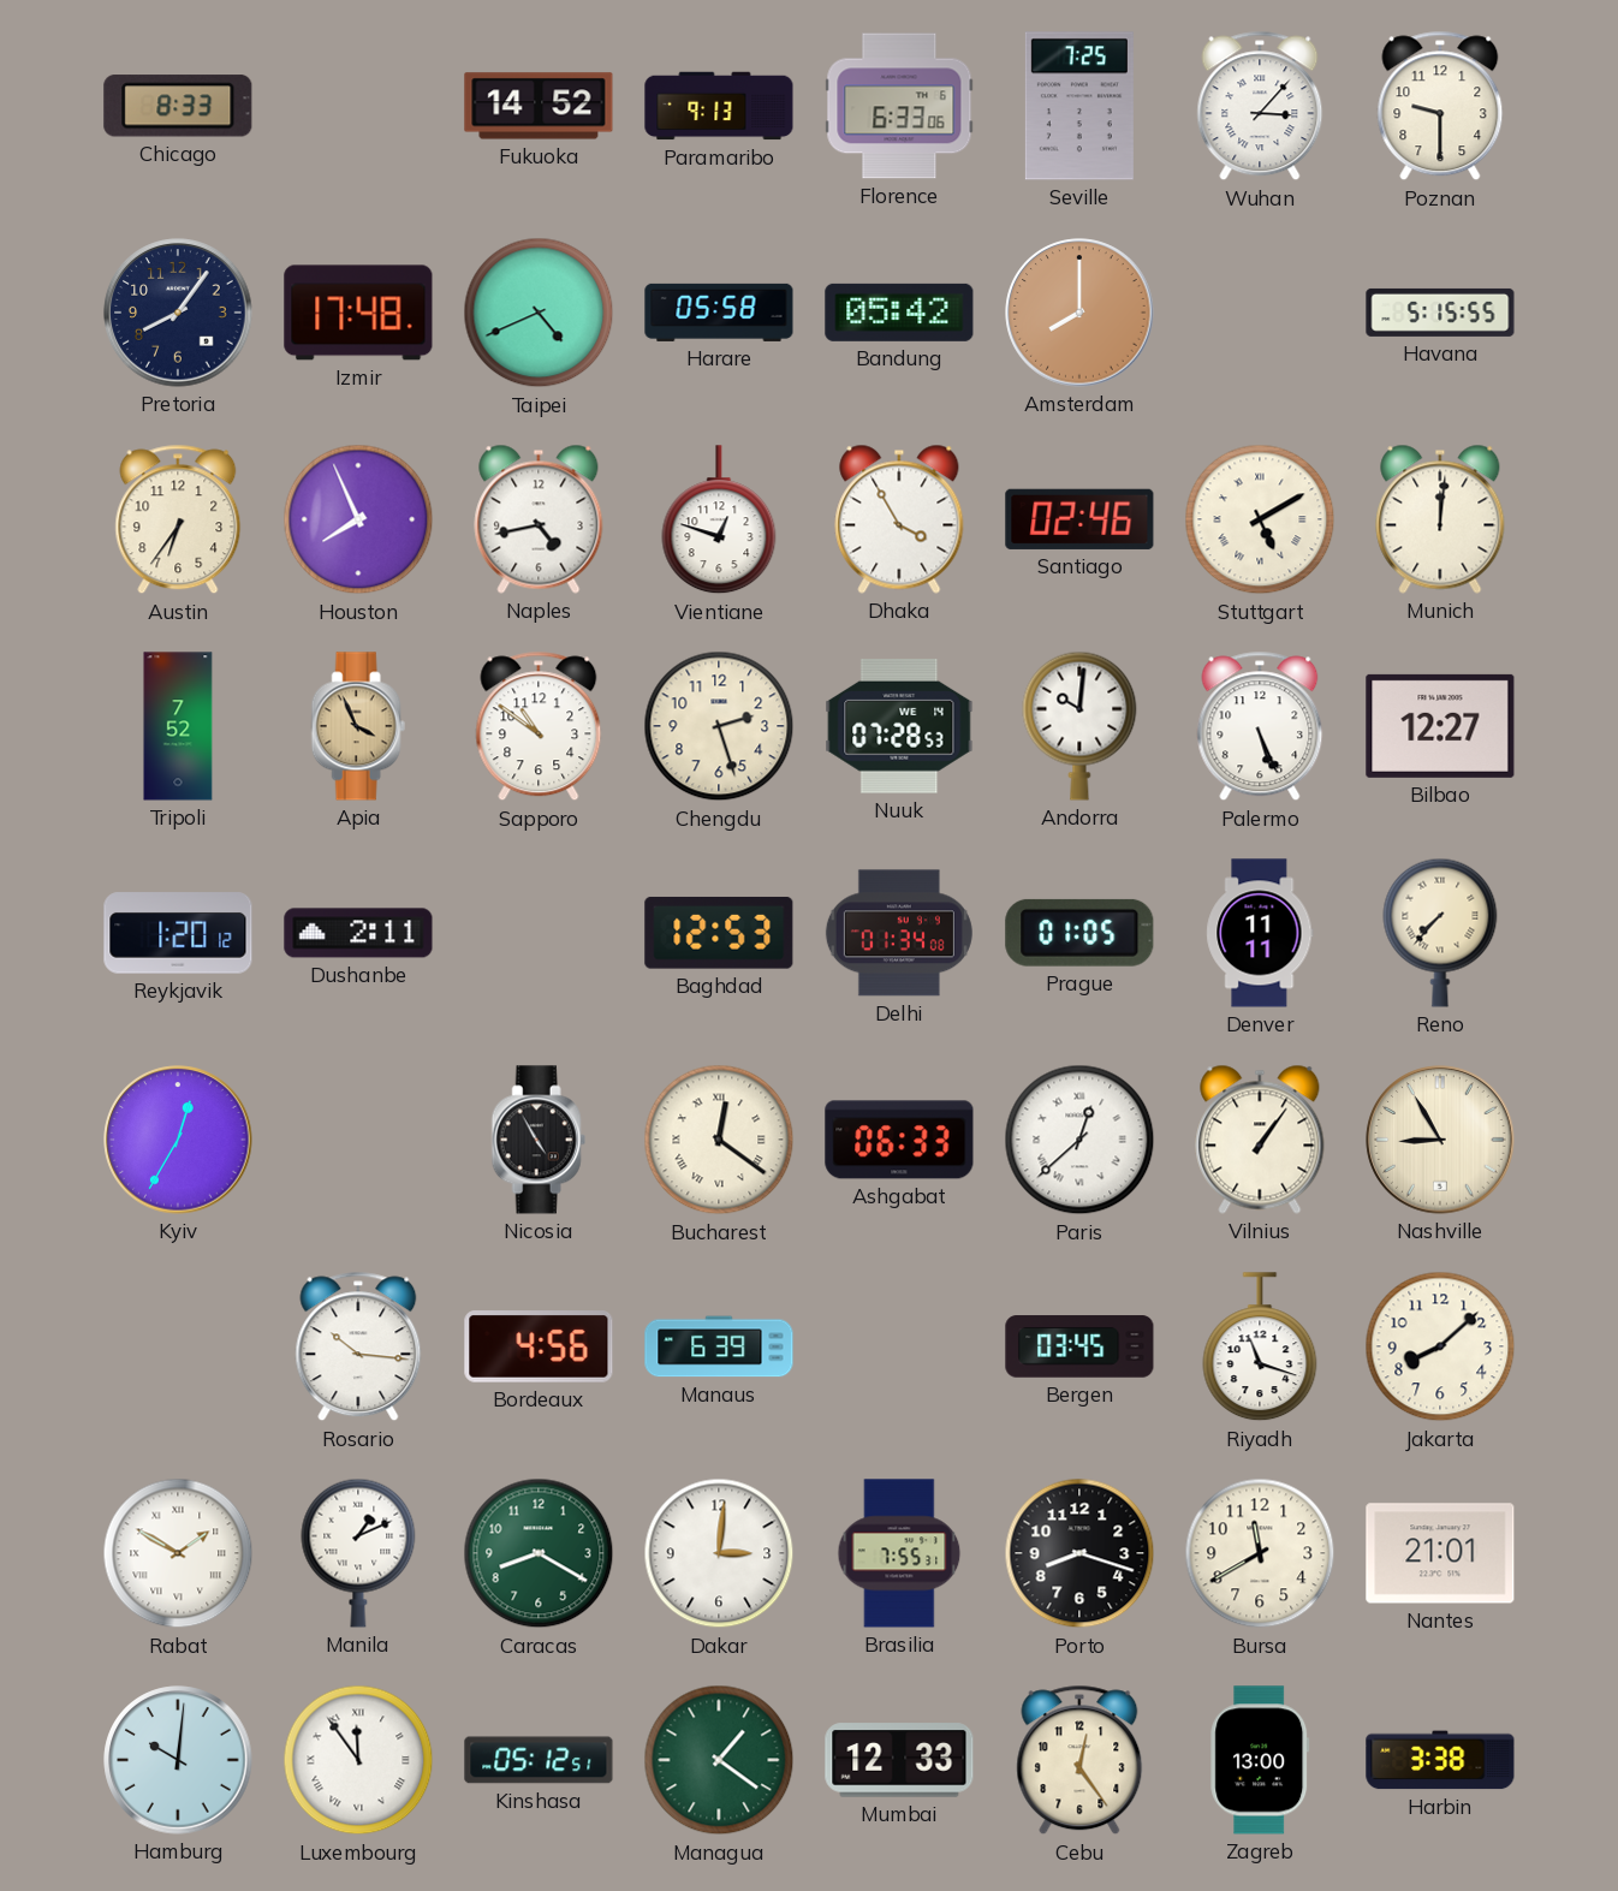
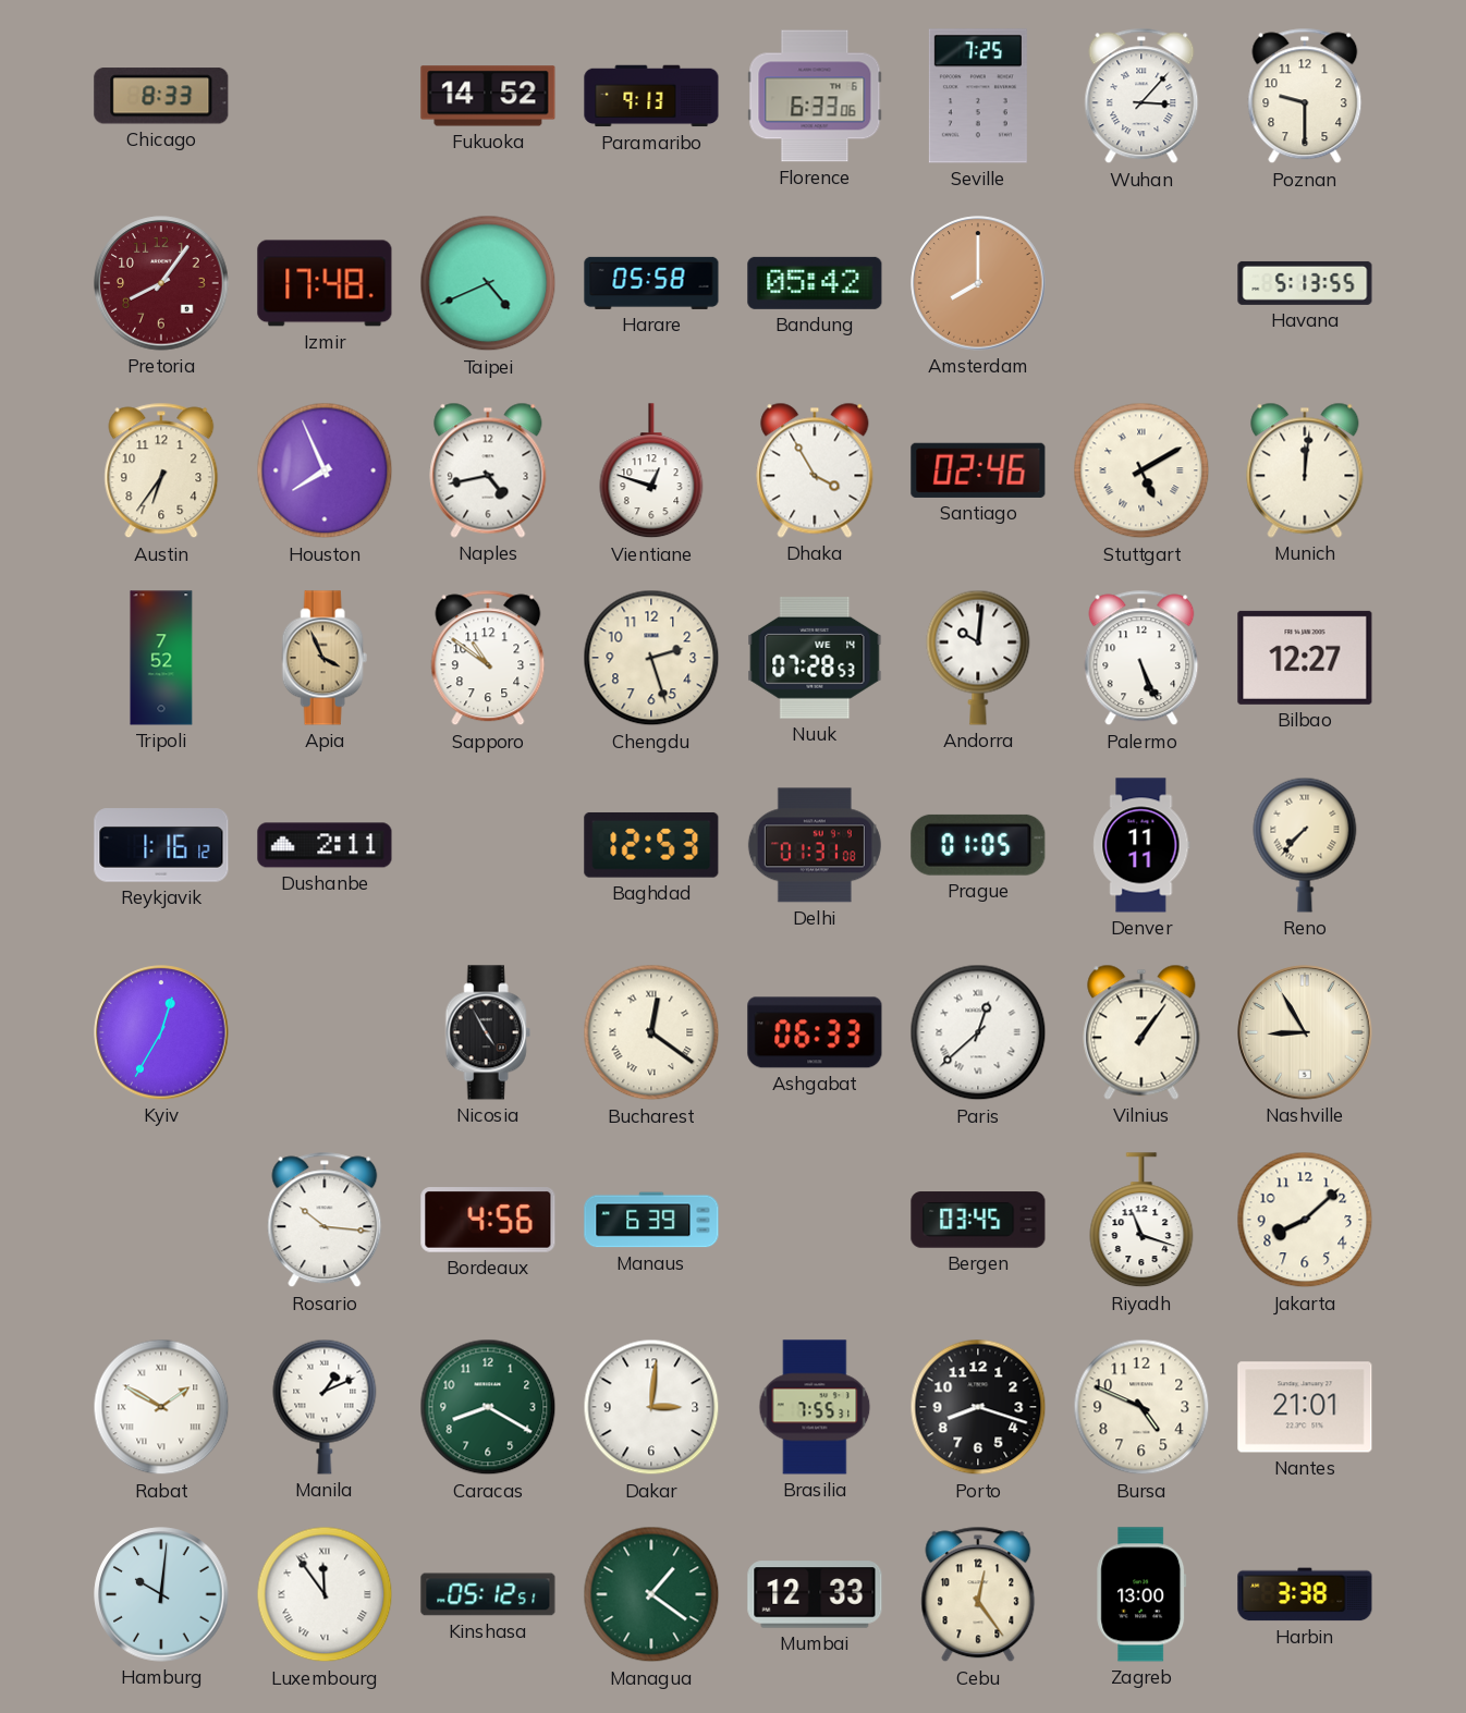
Pretoria dial: navy -> burgundy (161, 283)
Havana: 5:15 -> 5:13 (1305, 283)
Reykjavik: 1:20 -> 1:16 (161, 845)
Delhi: 01:34 -> 01:31 (815, 845)
Bursa: 11:40 -> 4:49 (1141, 1407)
